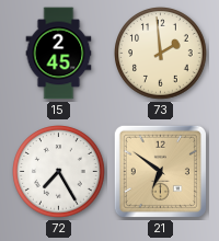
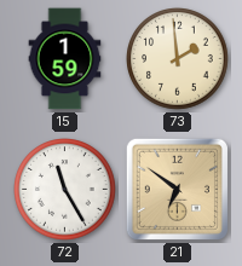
15: 2:45 -> 1:59 (65, 59)
72: 7:25 -> 11:25 (65, 190)
